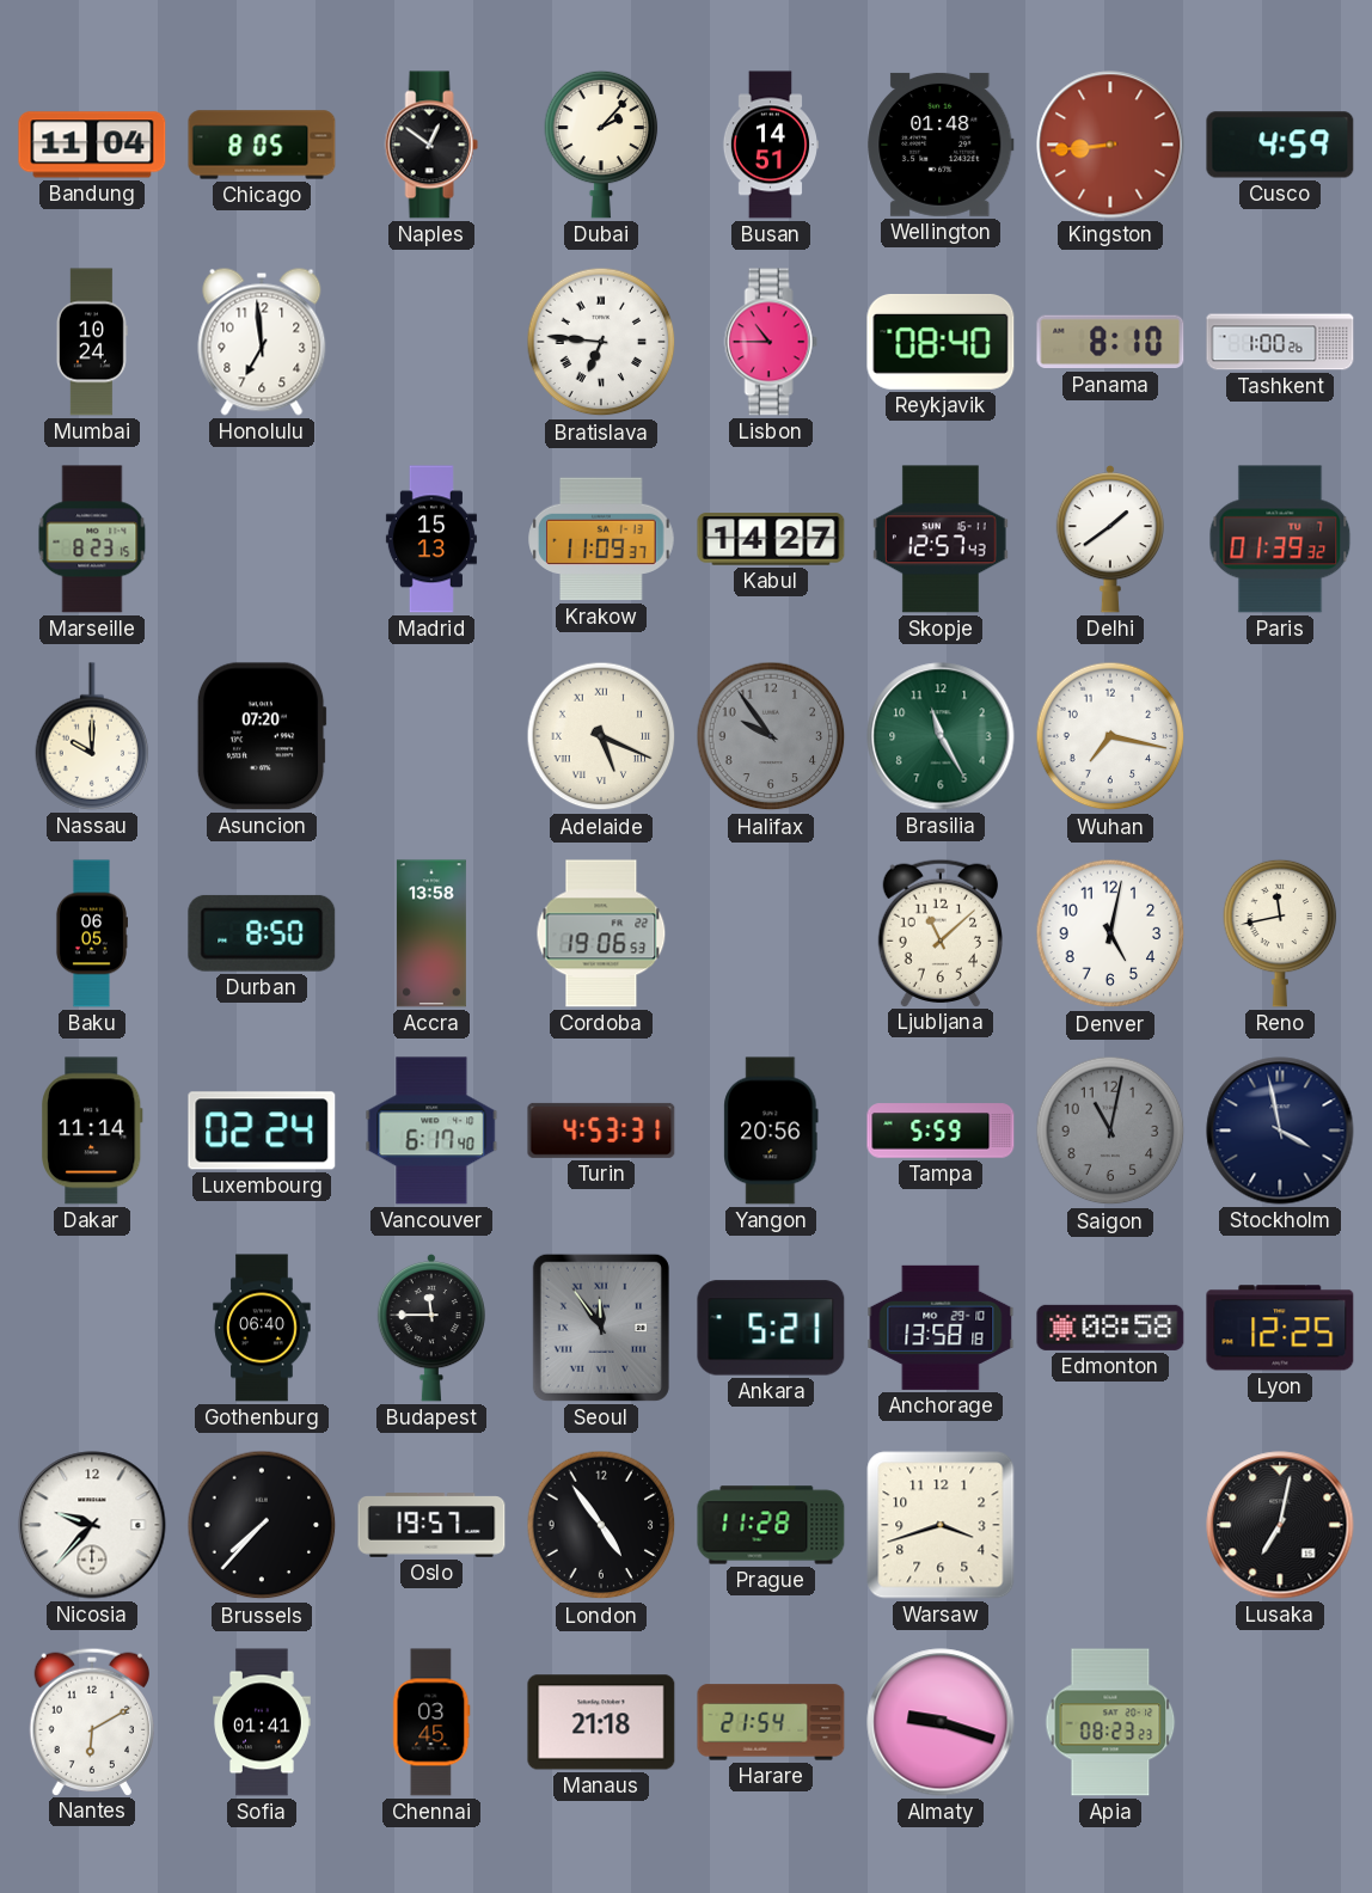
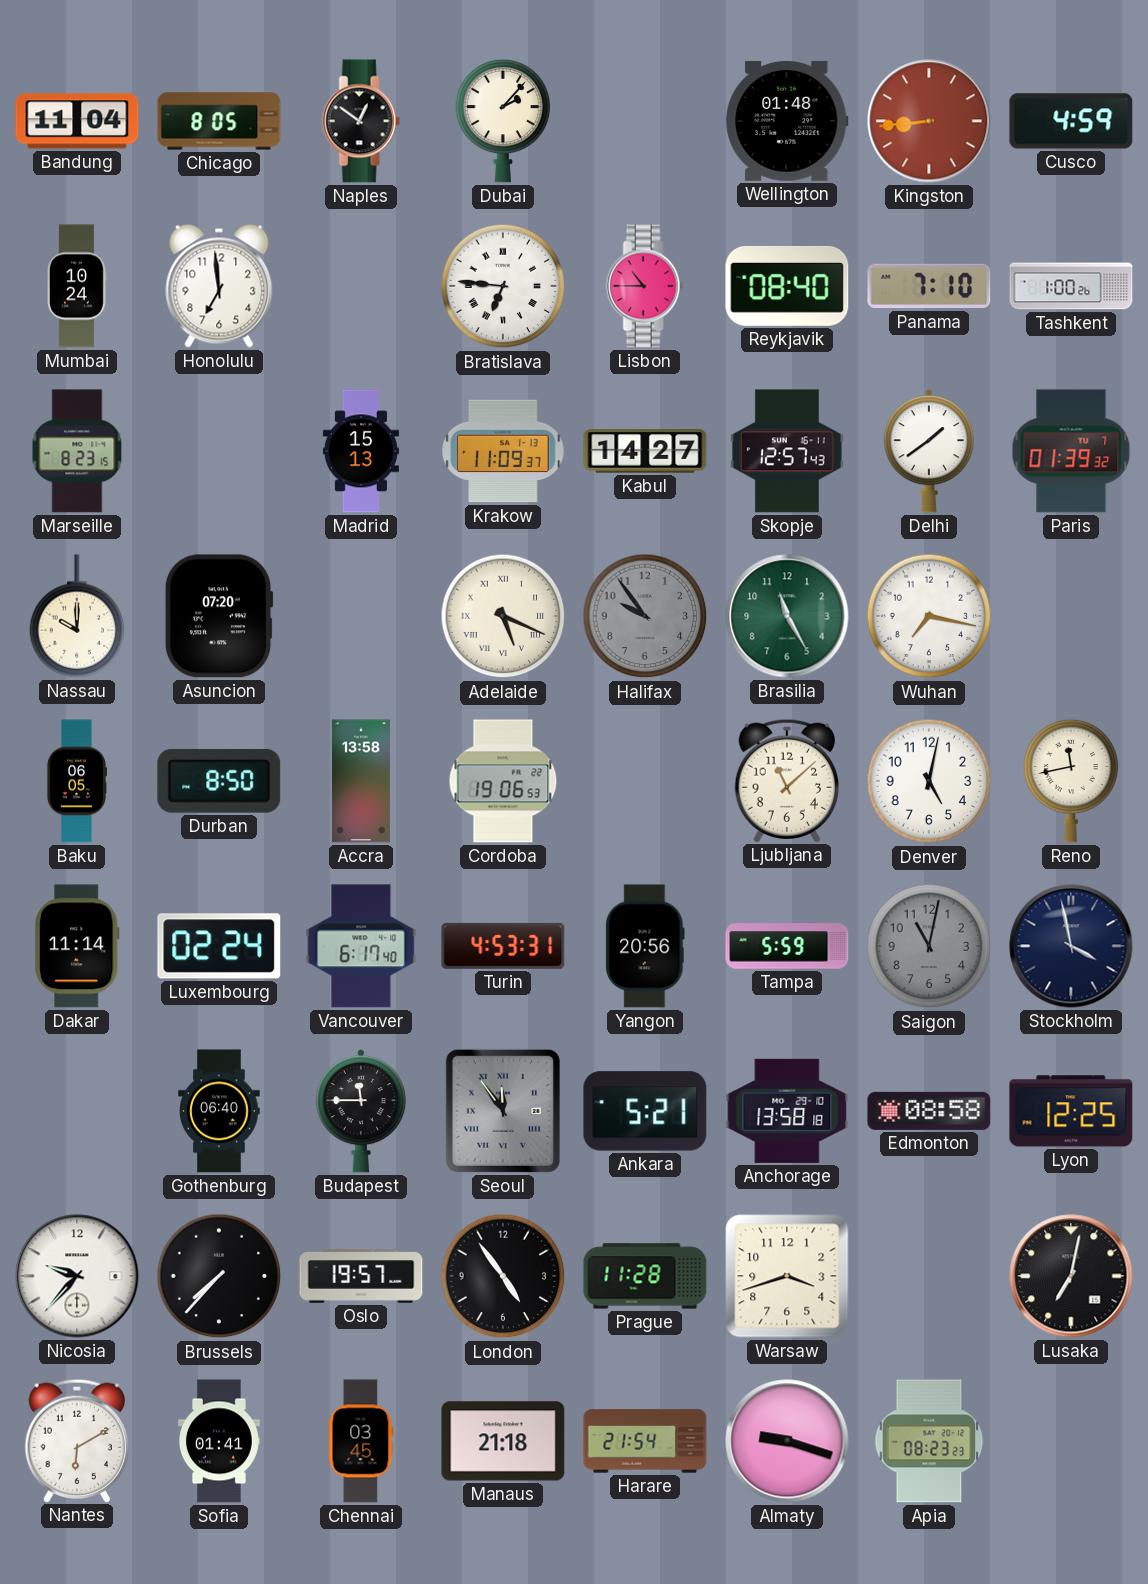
Busan: 14:51 -> none (771, 145)
Panama: 8:10 -> 7:10 (929, 286)
